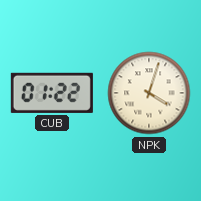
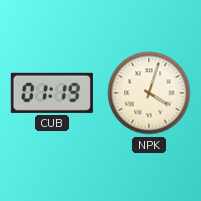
CUB: 01:22 -> 01:19 (52, 93)
